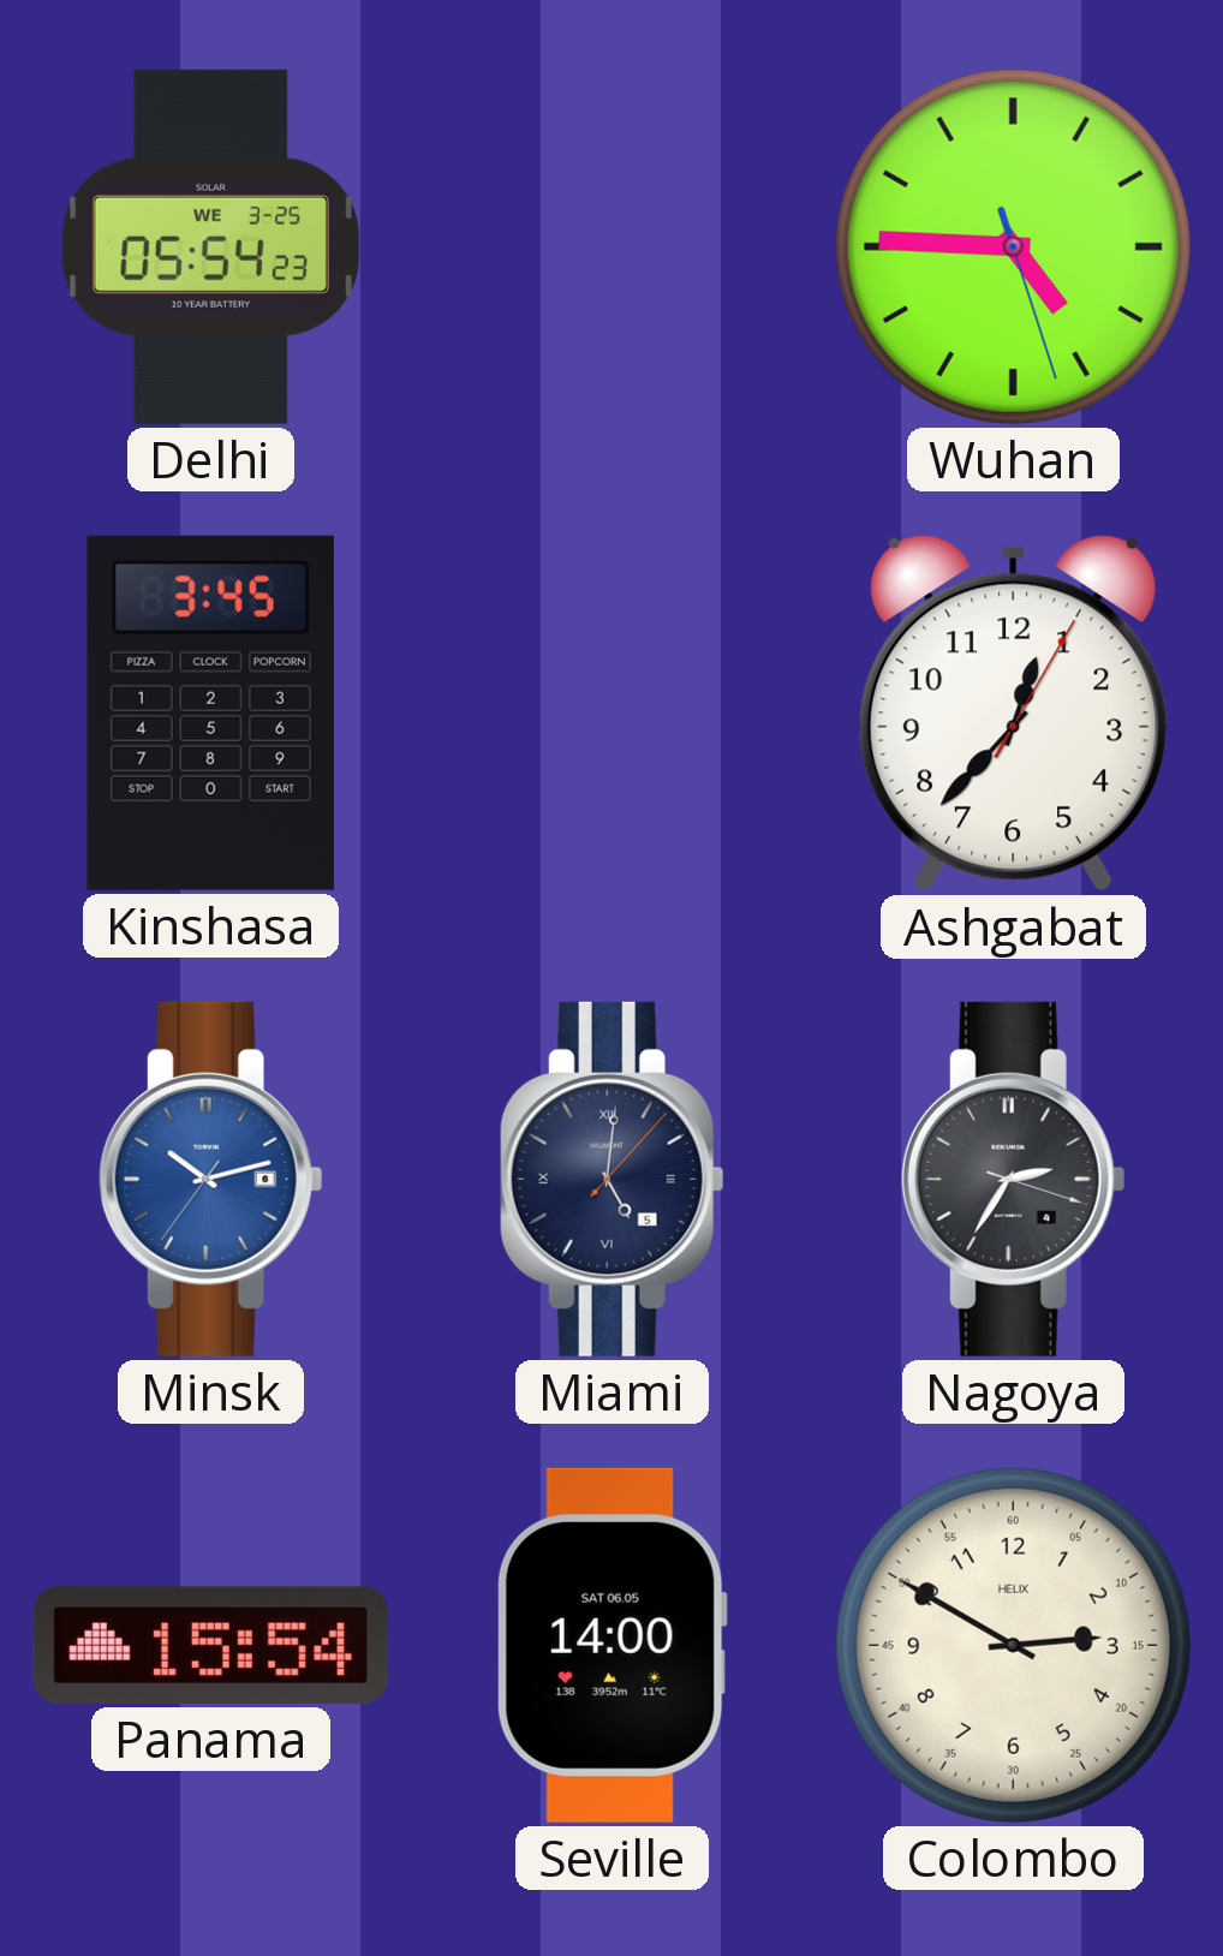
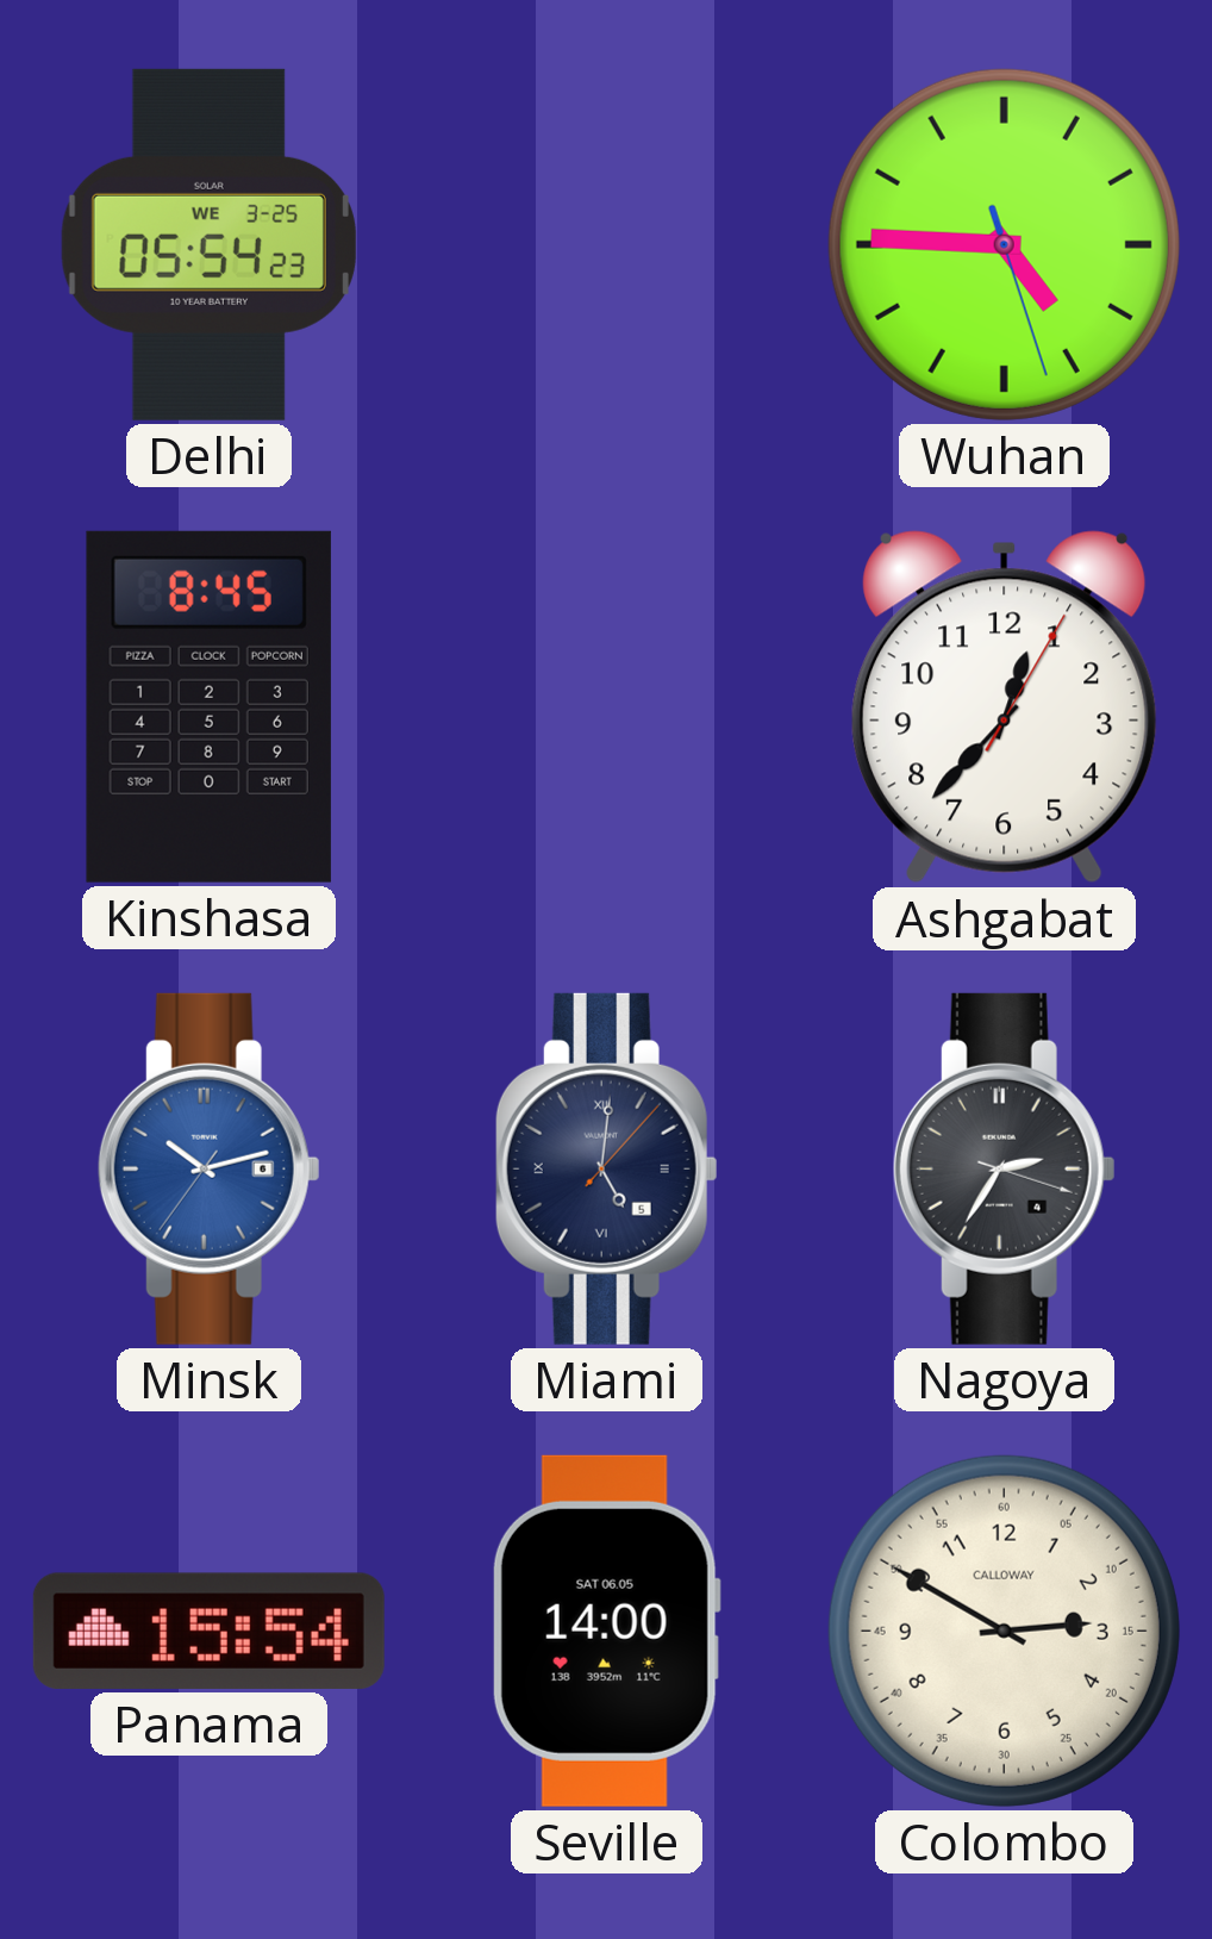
Kinshasa: 3:45 -> 8:45 (208, 706)
Colombo brand: HELIX -> CALLOWAY (1004, 1631)
